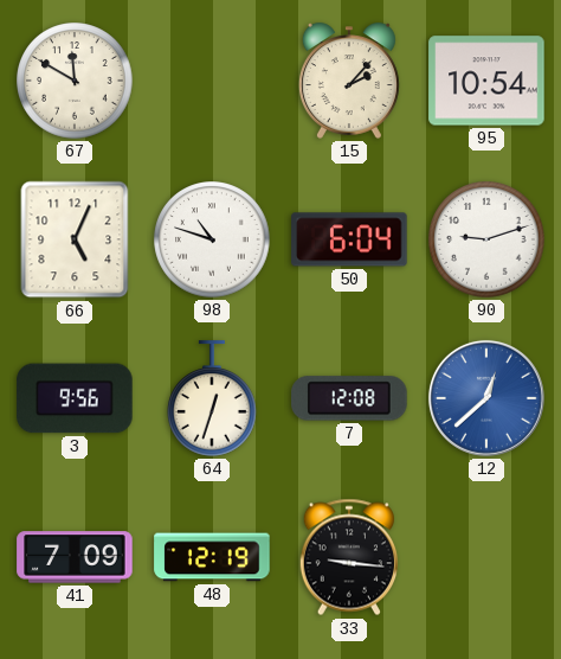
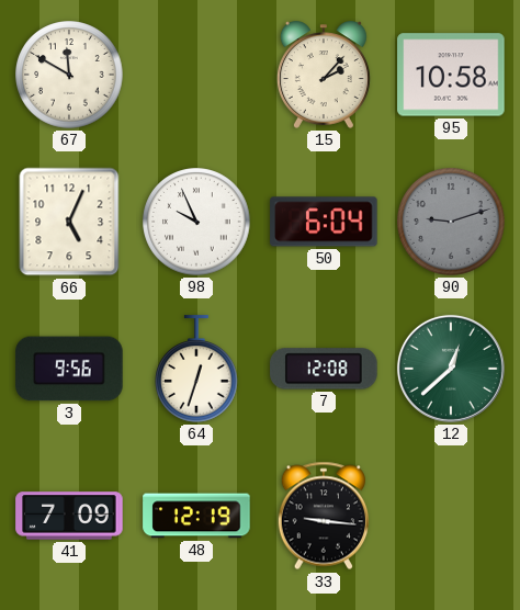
95: 10:54 -> 10:58 (451, 75)
98: 10:48 -> 9:56 (196, 222)
90 dial: white -> grey (451, 222)
12 dial: blue -> green (451, 369)
